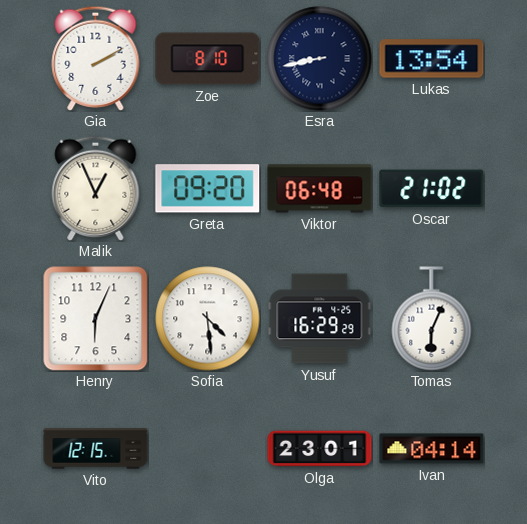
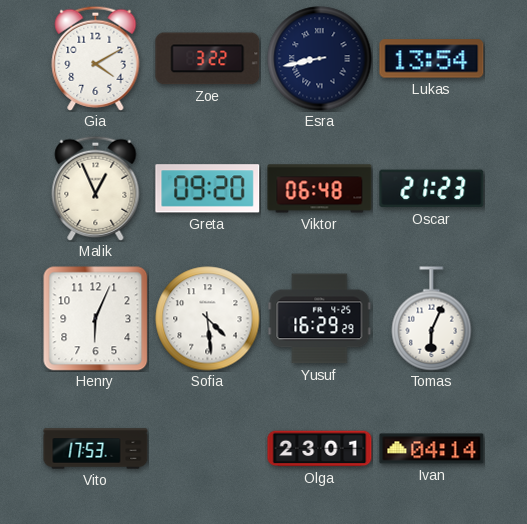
Gia: 2:10 -> 4:10 (96, 58)
Zoe: 8:10 -> 3:22 (208, 59)
Oscar: 21:02 -> 21:23 (432, 189)
Vito: 12:15 -> 17:53 (96, 449)
